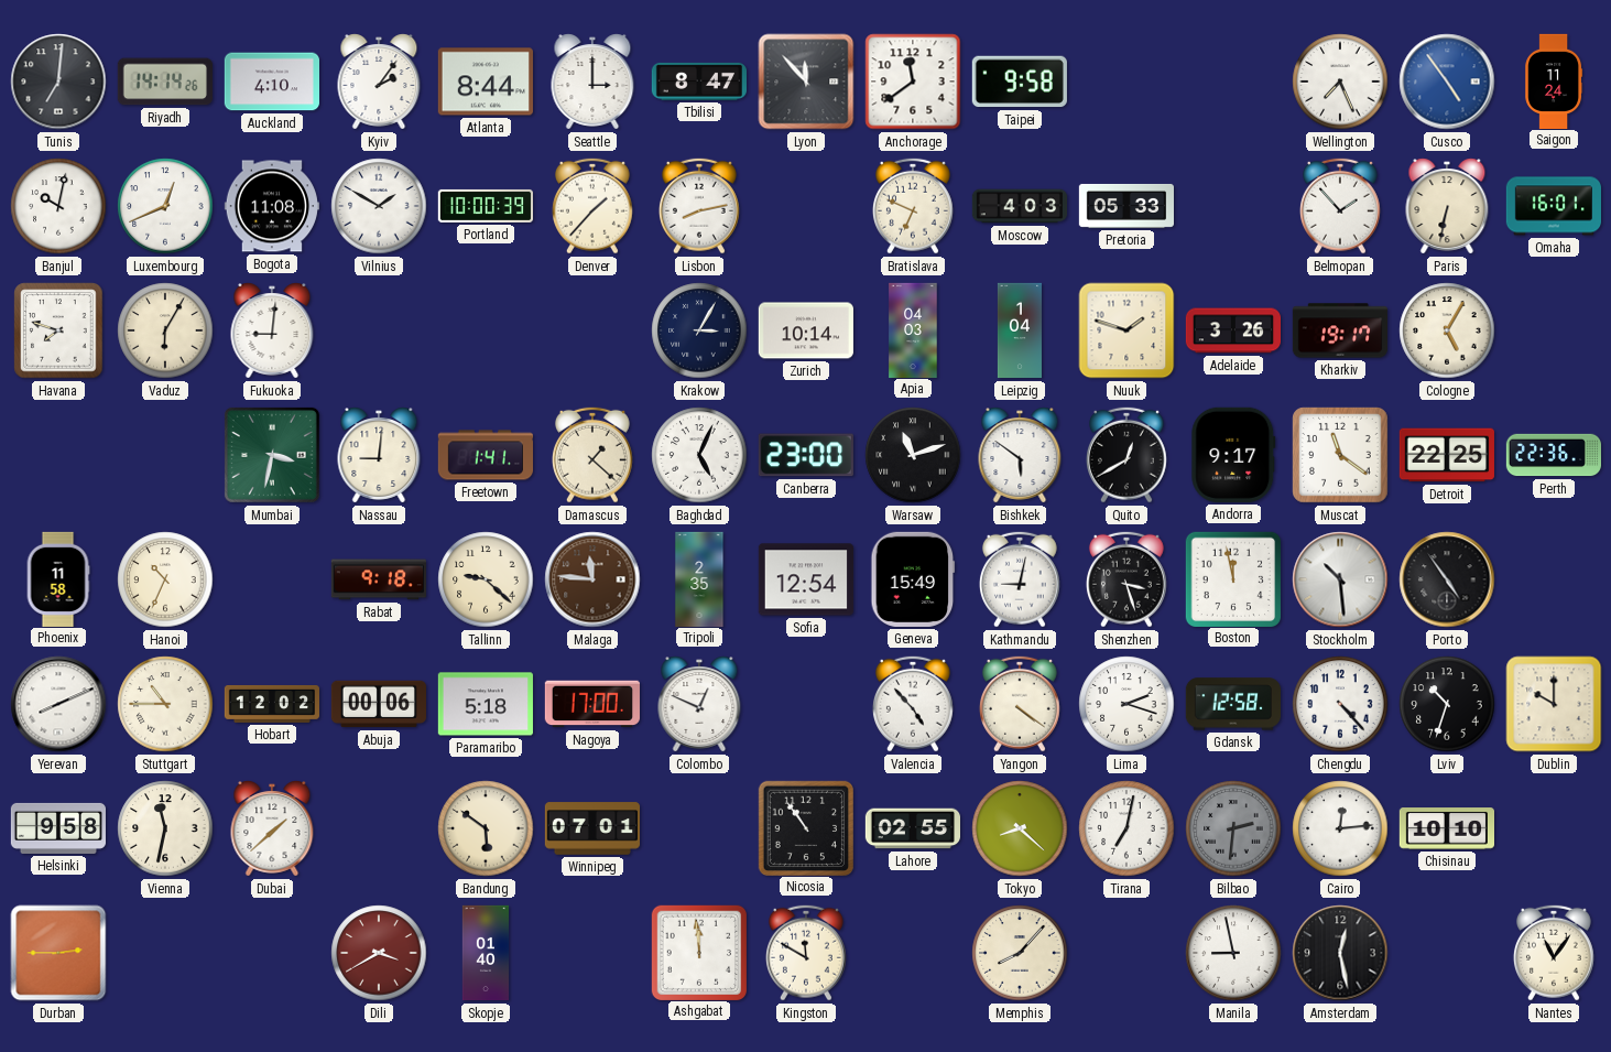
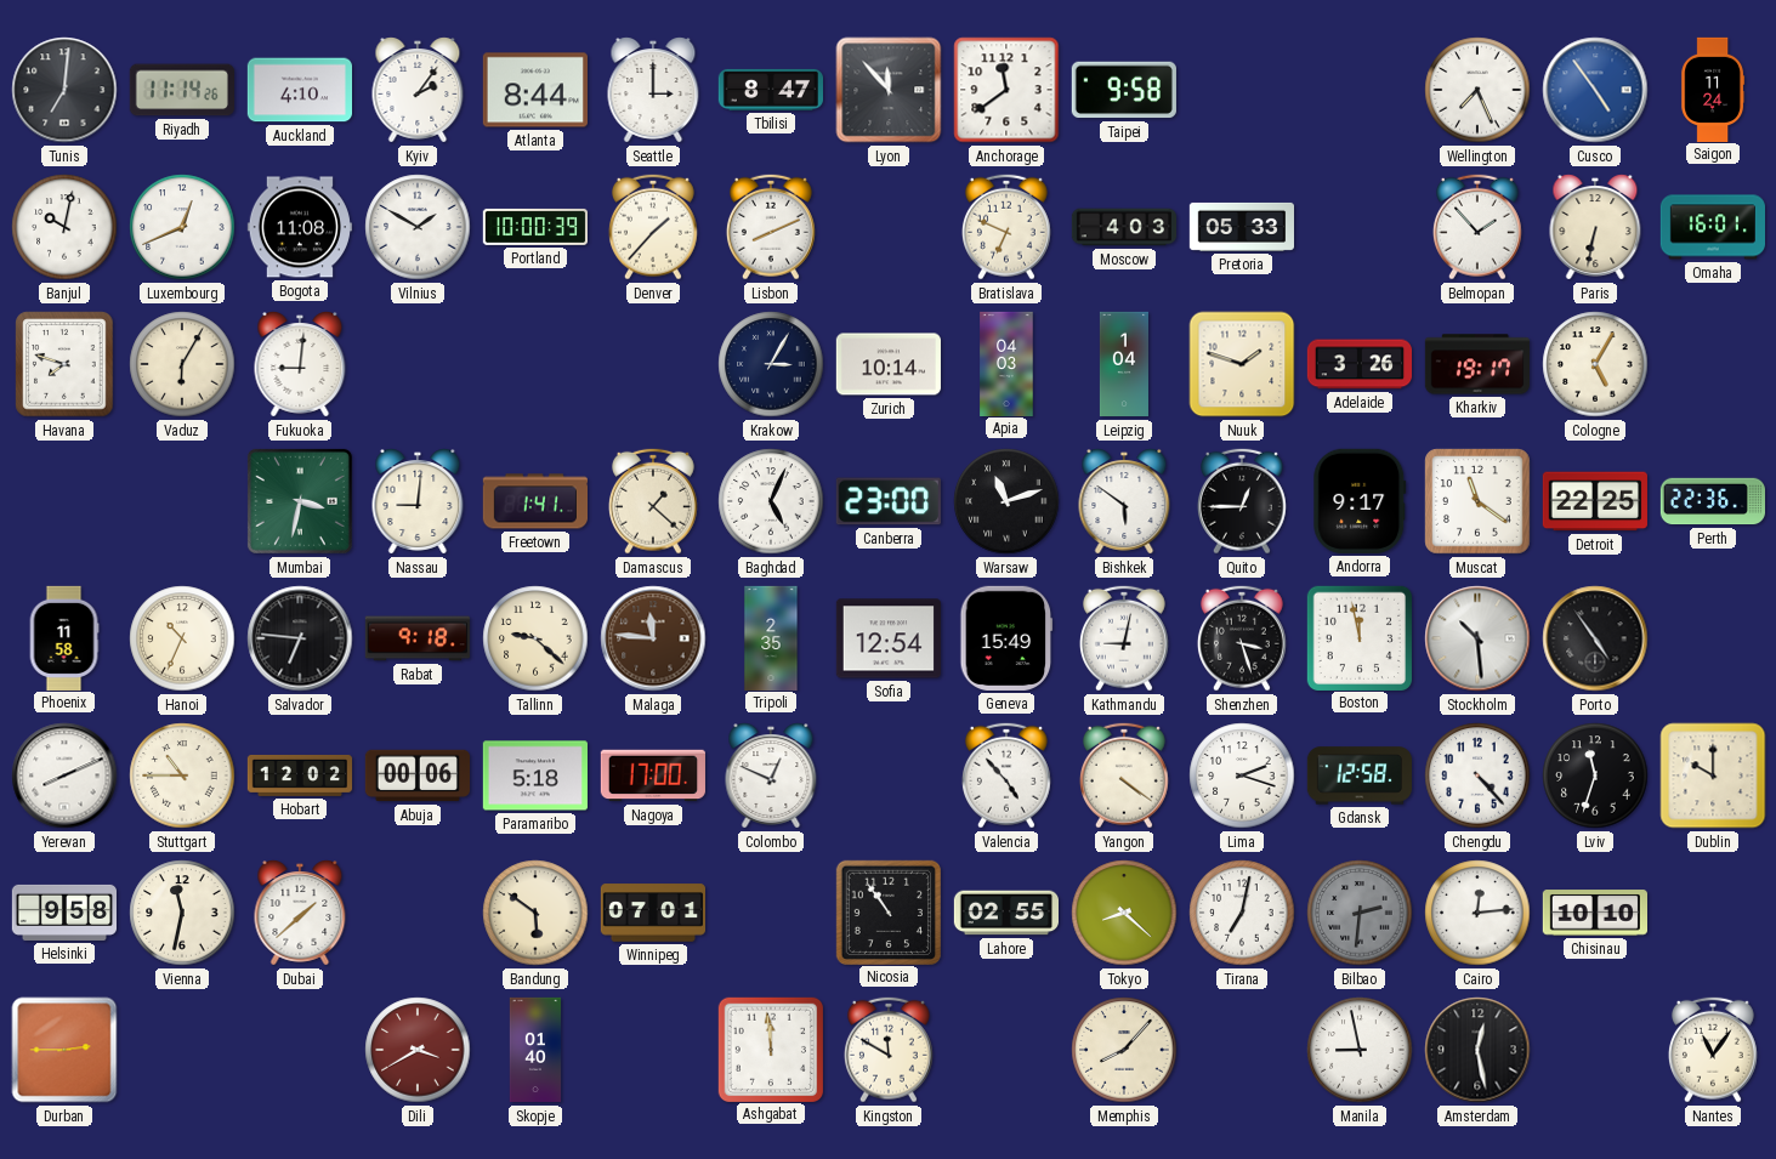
Riyadh: 14:14 -> 11:14 (182, 90)
Lisbon: 8:13 -> 8:11 (771, 227)
Quito: 12:40 -> 12:45 (1242, 501)
Salvador: none -> 6:46 (300, 638)
Lviv: 10:33 -> 11:33 (1595, 775)
